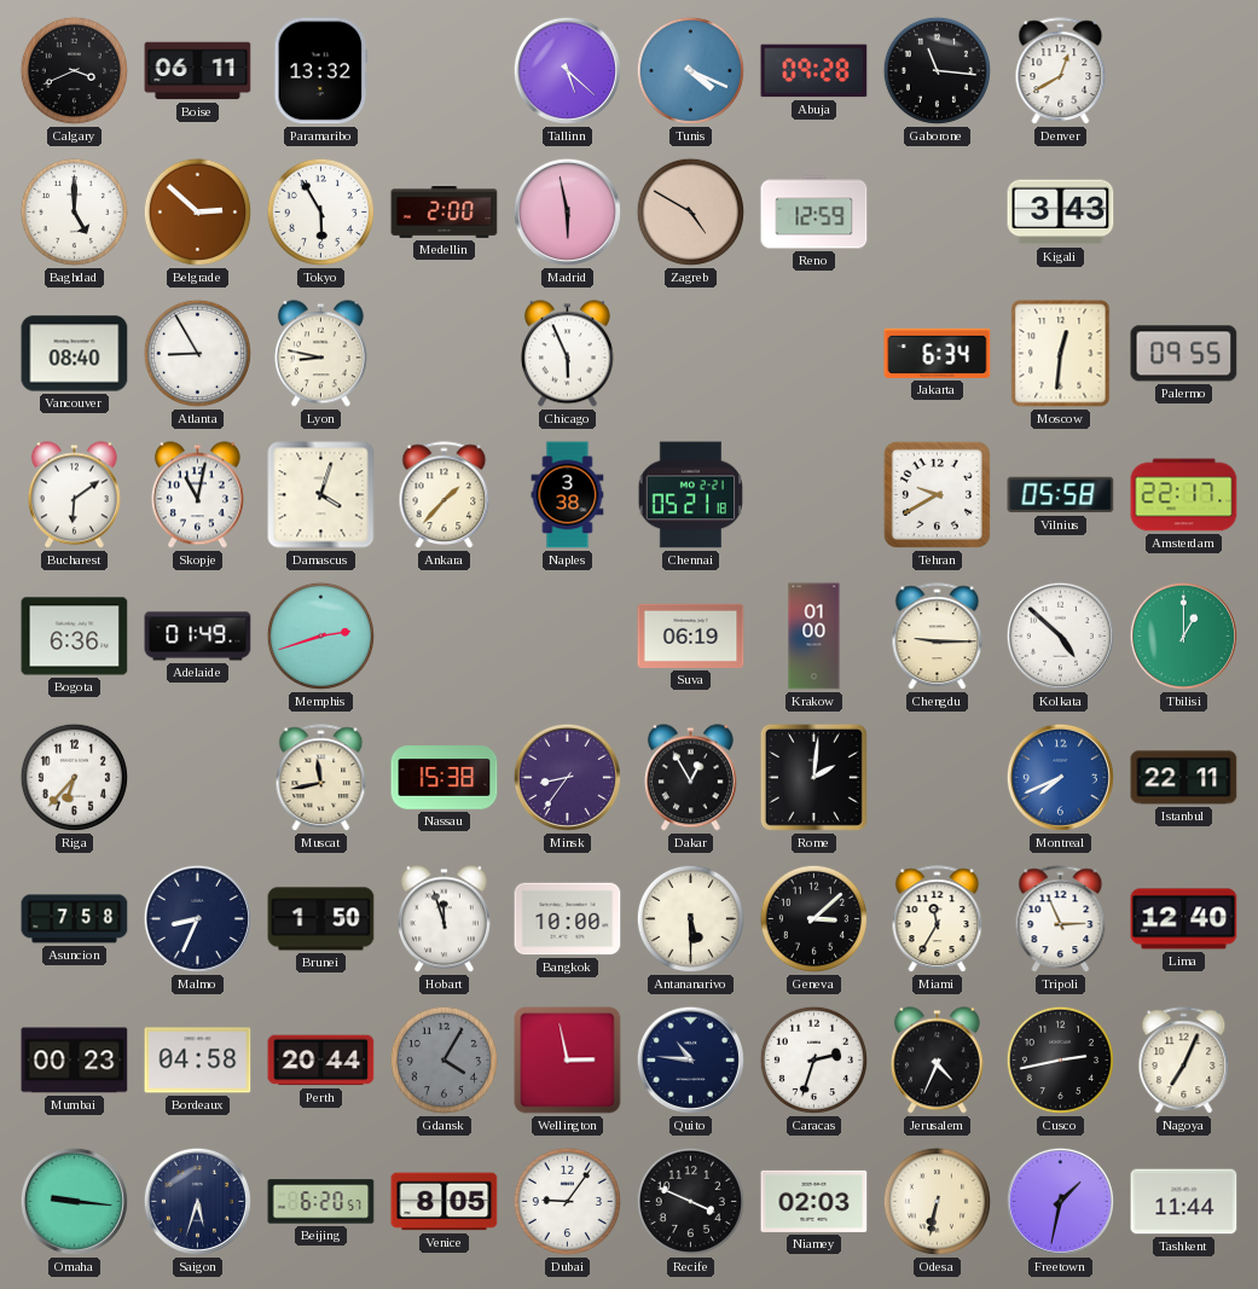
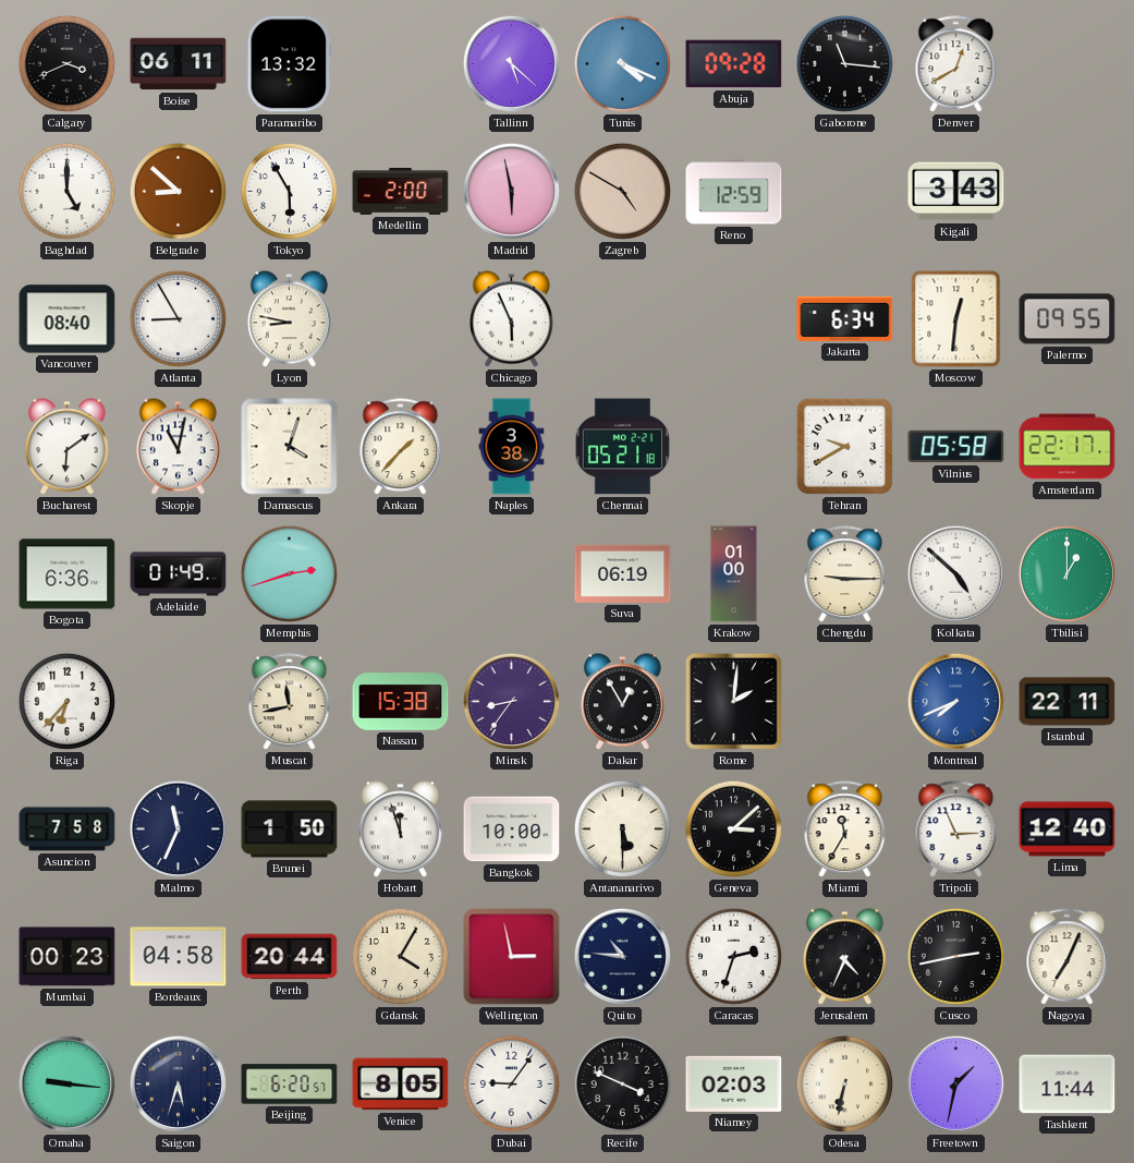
Belgrade: 2:52 -> 8:52 (178, 191)
Malmo: 8:34 -> 11:34 (178, 828)
Gdansk dial: grey -> cream (400, 956)
